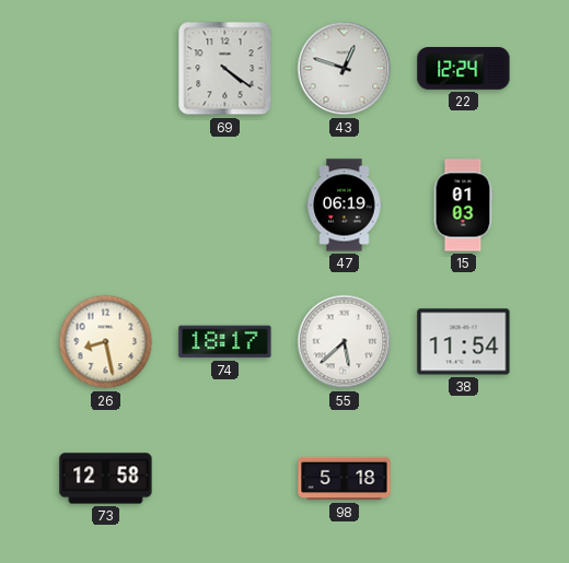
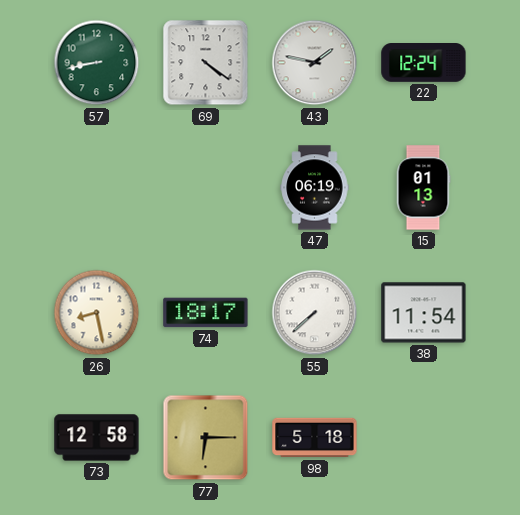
57: none -> 8:43 (97, 63)
43: 12:48 -> 1:47 (315, 63)
15: 01:03 -> 01:13 (423, 188)
55: 5:38 -> 7:38 (315, 313)
77: none -> 6:15 (206, 438)
